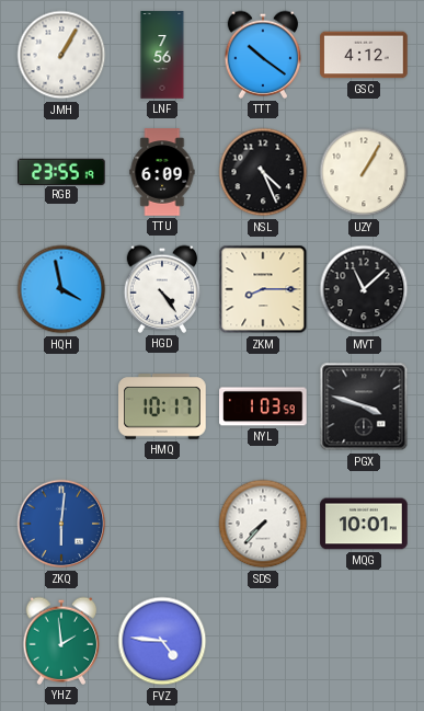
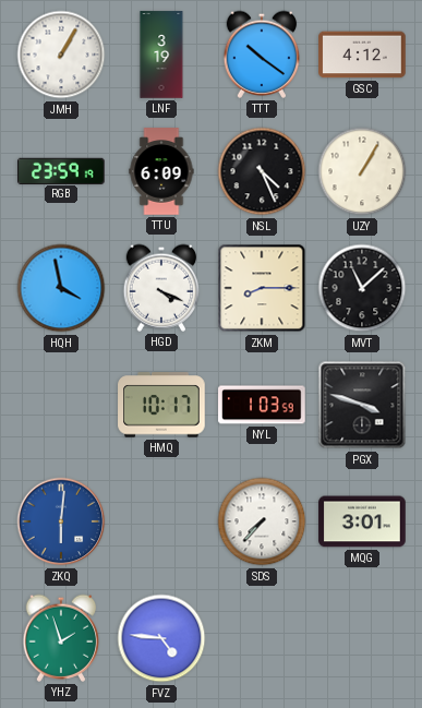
LNF: 7:56 -> 3:19 (161, 55)
RGB: 23:55 -> 23:59 (61, 170)
HGD: 4:24 -> 4:19 (161, 288)
MQG: 10:01 -> 3:01 (362, 521)
YHZ: 1:59 -> 1:57 (61, 638)
